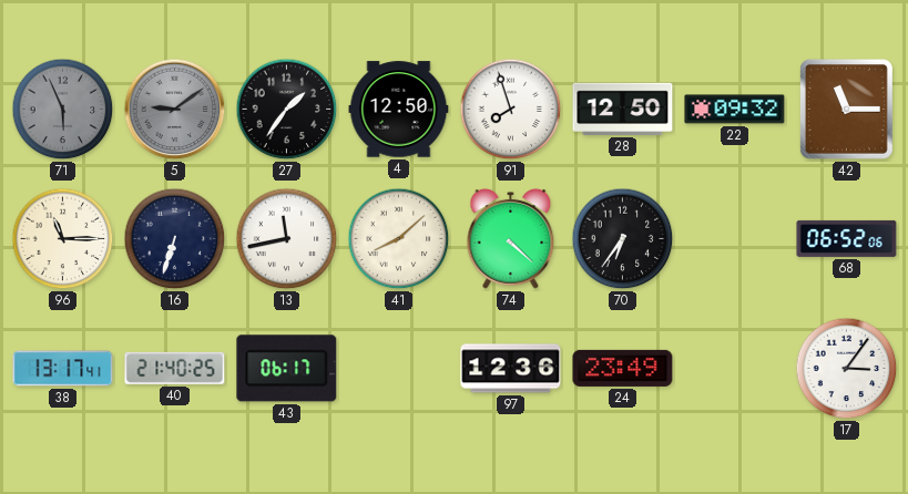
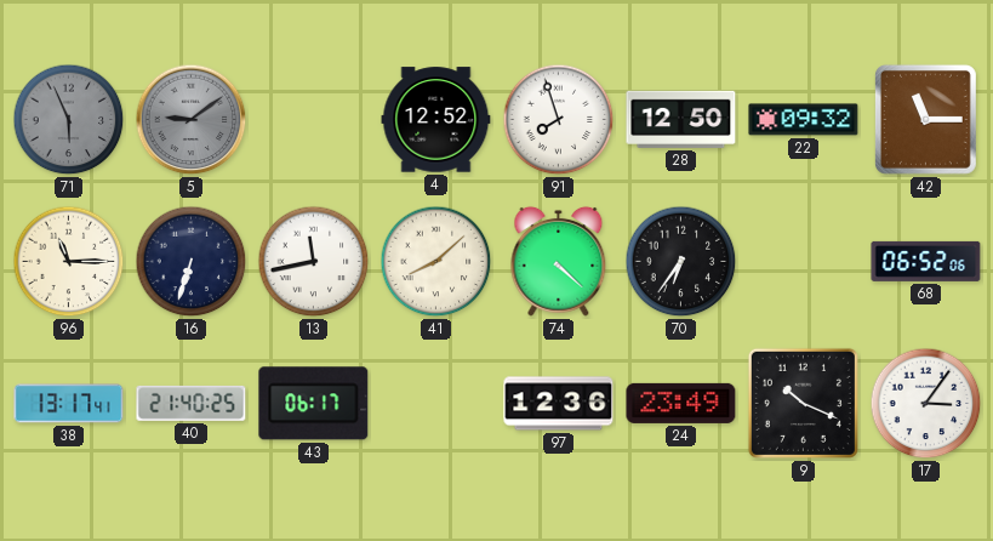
27: 1:36 -> none (287, 110)
4: 12:50 -> 12:52 (436, 120)
9: none -> 10:19 (803, 403)
